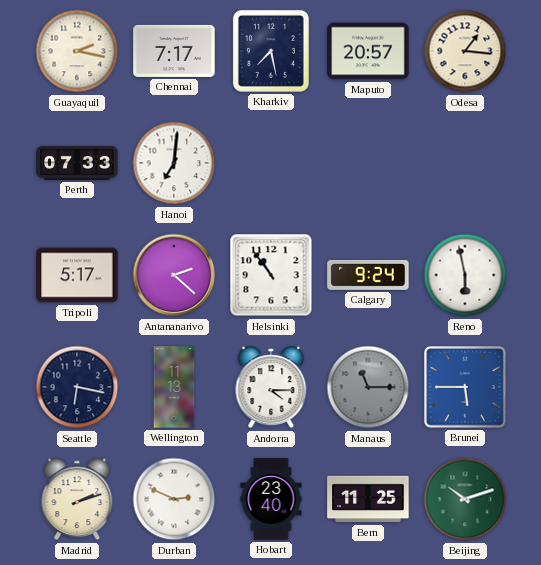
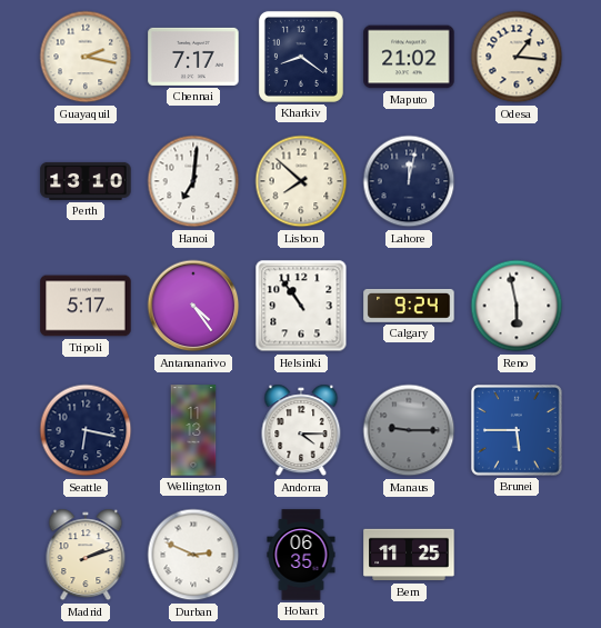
Kharkiv: 7:28 -> 8:21 (301, 57)
Maputo: 20:57 -> 21:02 (409, 57)
Perth: 07:33 -> 13:10 (86, 181)
Lisbon: none -> 7:52 (301, 181)
Lahore: none -> 12:02 (409, 181)
Antananarivo: 2:22 -> 4:24 (193, 306)
Manaus: 11:15 -> 9:15 (409, 430)
Hobart: 23:40 -> 06:35 (301, 555)
Beijing: 10:12 -> none (465, 499)
